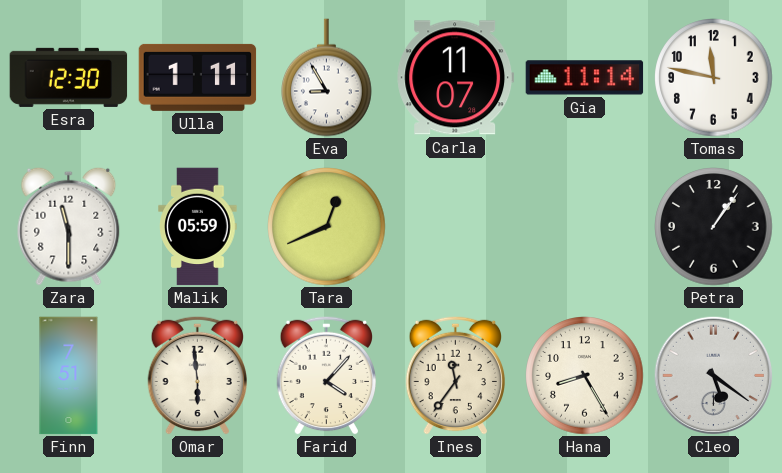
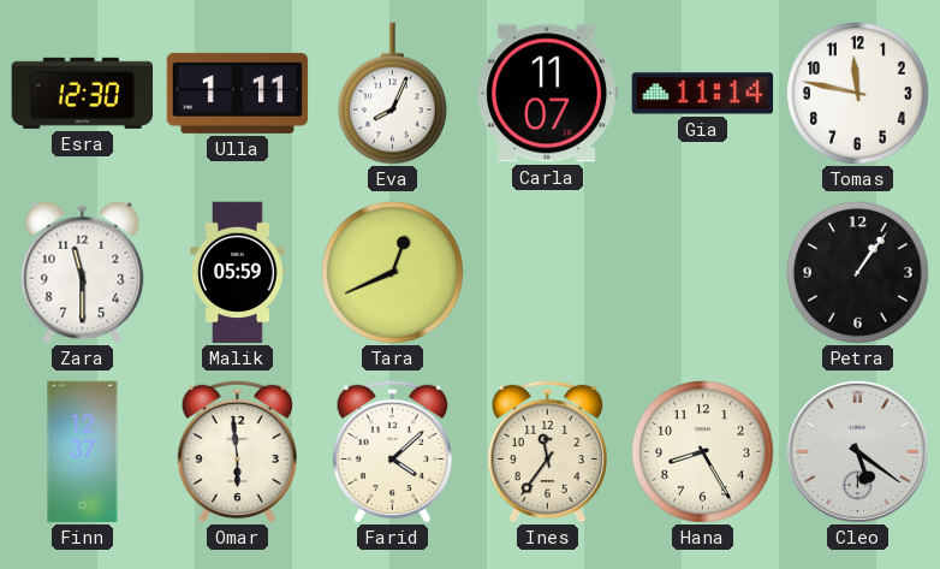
Eva: 8:55 -> 8:04 (393, 94)
Finn: 7:51 -> 12:37 (83, 452)
Farid: 4:07 -> 4:08 (392, 451)
